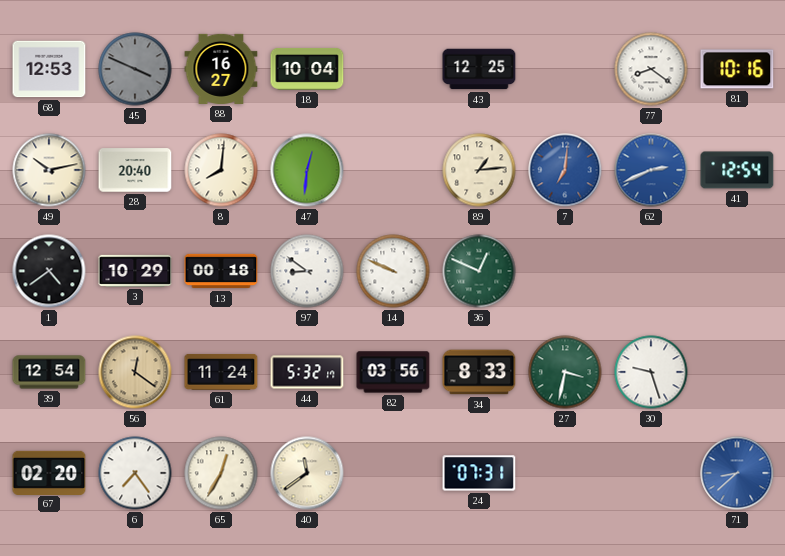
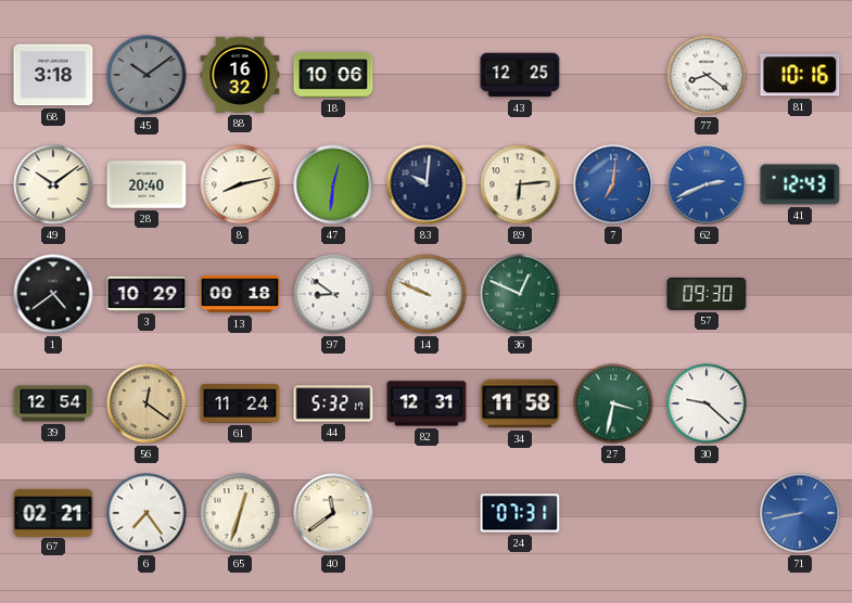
68: 12:53 -> 3:18 (53, 75)
45: 3:49 -> 10:09 (147, 75)
88: 16:27 -> 16:32 (240, 75)
18: 10:04 -> 10:06 (333, 75)
49: 10:13 -> 10:09 (53, 184)
8: 8:01 -> 8:13 (240, 184)
83: none -> 10:01 (427, 184)
89: 1:14 -> 6:14 (520, 184)
41: 12:54 -> 12:43 (800, 184)
57: none -> 09:30 (707, 294)
82: 03:56 -> 12:31 (427, 403)
34: 8:33 -> 11:58 (520, 403)
30: 9:27 -> 9:22 (707, 403)
67: 02:20 -> 02:21 (53, 512)
65: 12:35 -> 12:33 (240, 513)
71: 8:38 -> 8:43 (800, 513)
